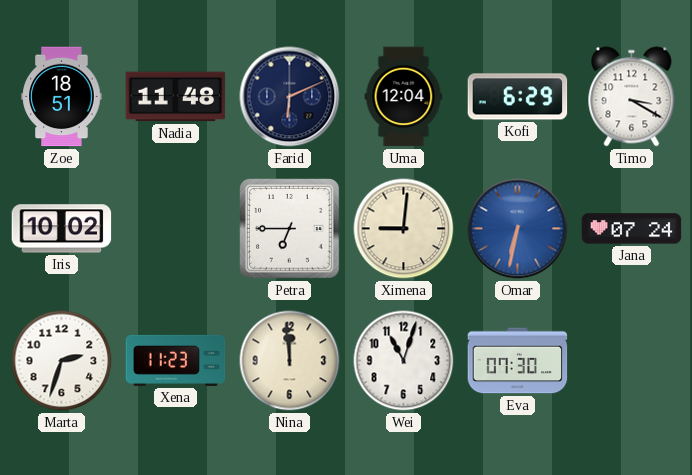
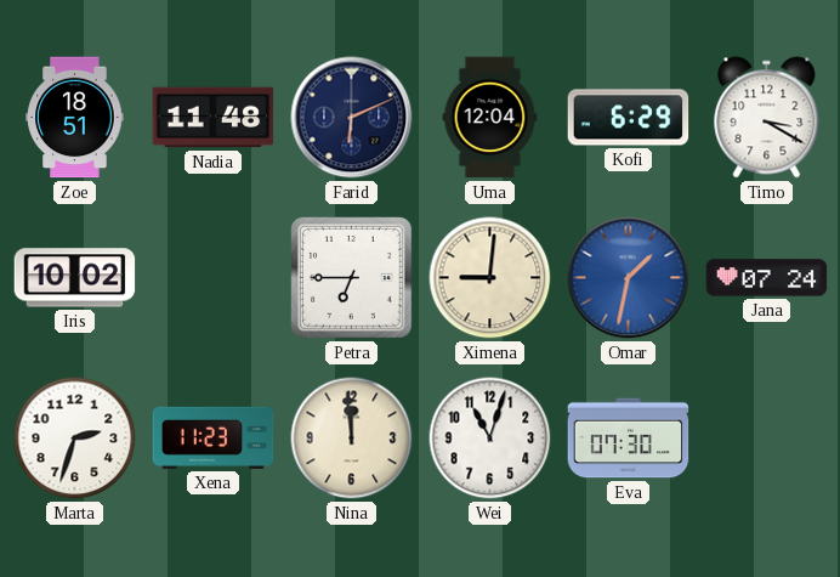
Omar: 6:32 -> 1:32 (629, 278)
